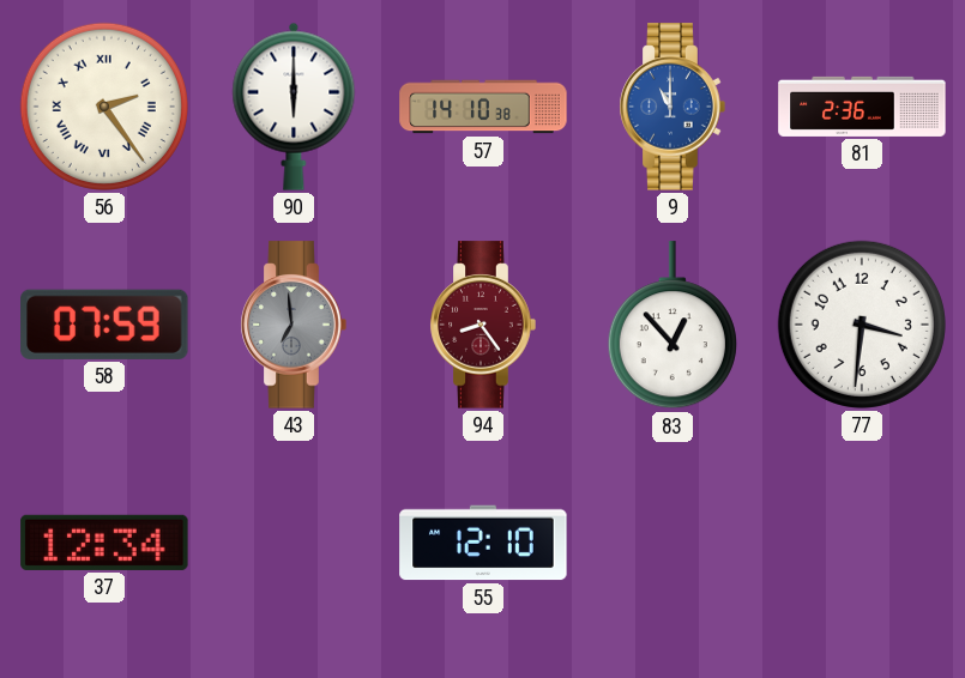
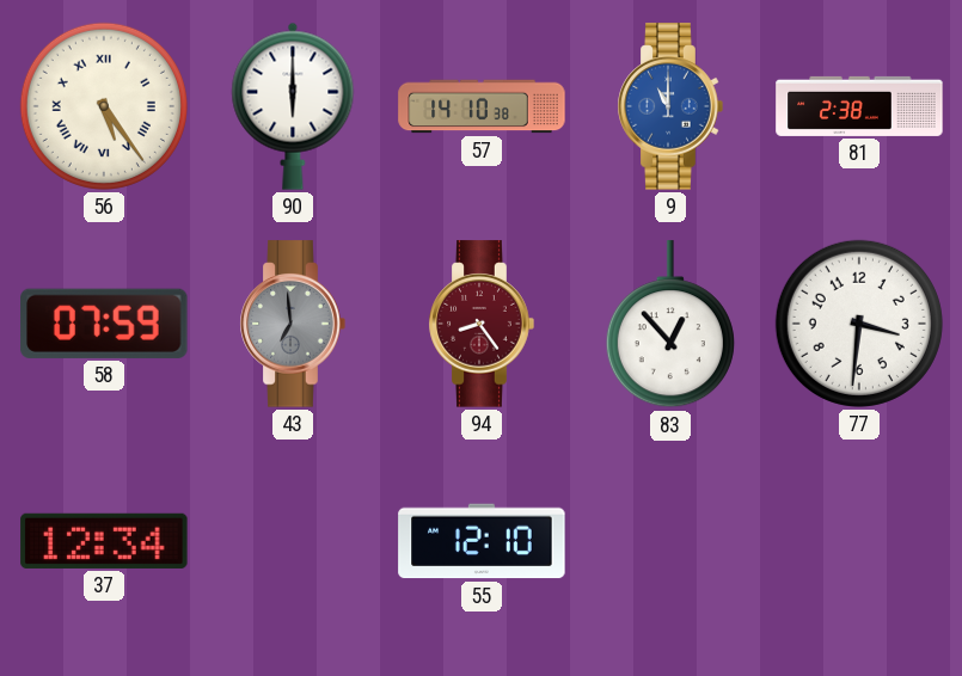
56: 2:24 -> 5:24 (104, 106)
81: 2:36 -> 2:38 (859, 106)
